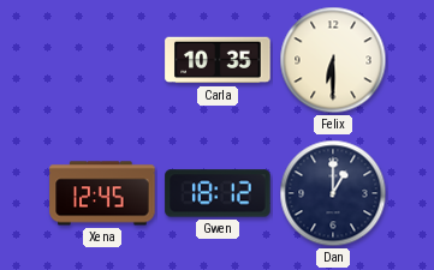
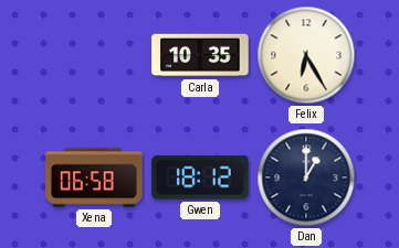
Felix: 6:30 -> 6:25 (306, 55)
Xena: 12:45 -> 06:58 (94, 177)
